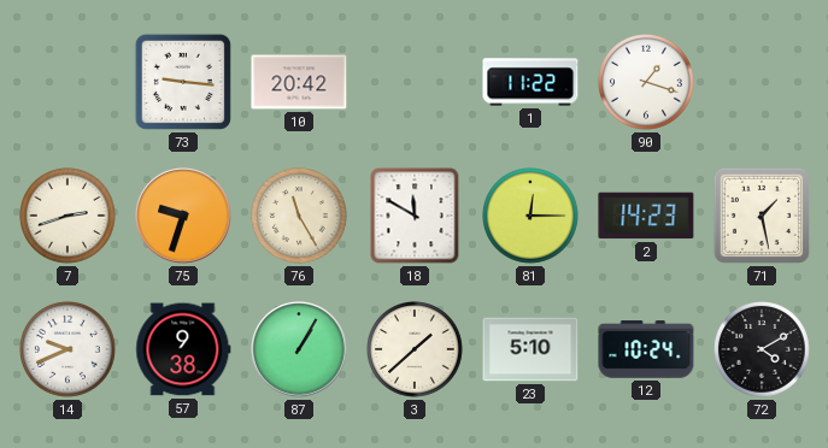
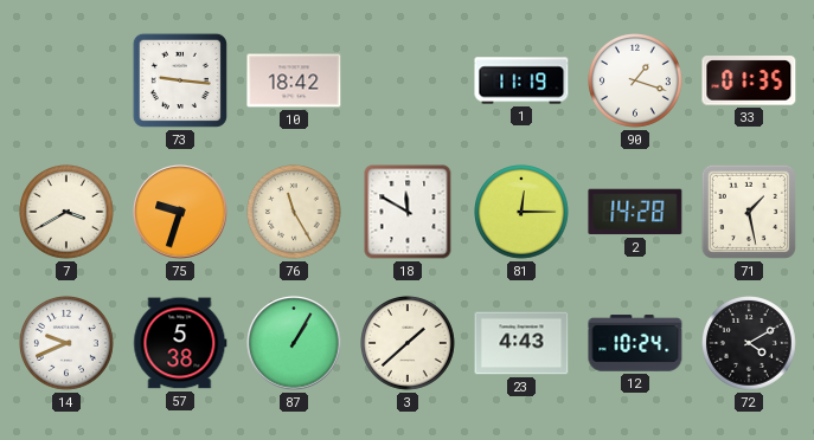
10: 20:42 -> 18:42 (294, 80)
1: 11:22 -> 11:19 (521, 80)
33: none -> 01:35 (749, 80)
7: 2:42 -> 3:40 (68, 213)
2: 14:23 -> 14:28 (635, 212)
57: 9:38 -> 5:38 (180, 343)
23: 5:10 -> 4:43 (521, 343)
